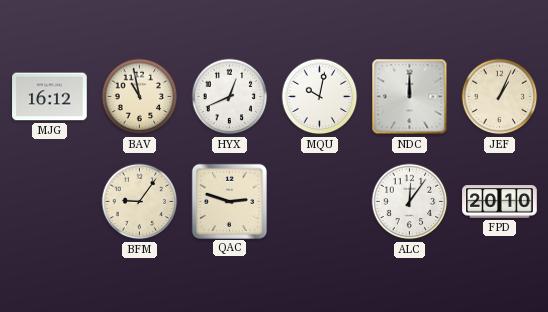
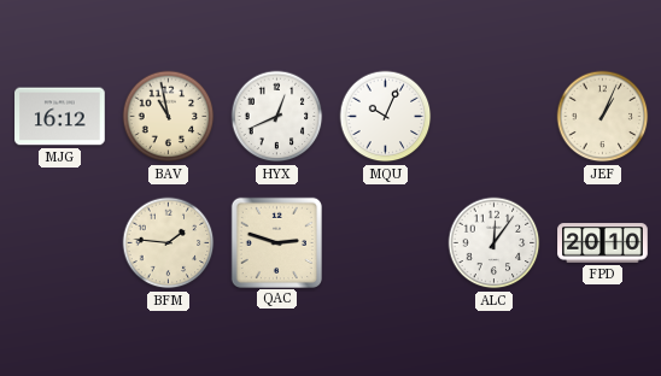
MQU: 10:02 -> 10:04 (386, 117)
NDC: 12:00 -> none (410, 97)
BFM: 9:06 -> 1:46 (169, 243)
